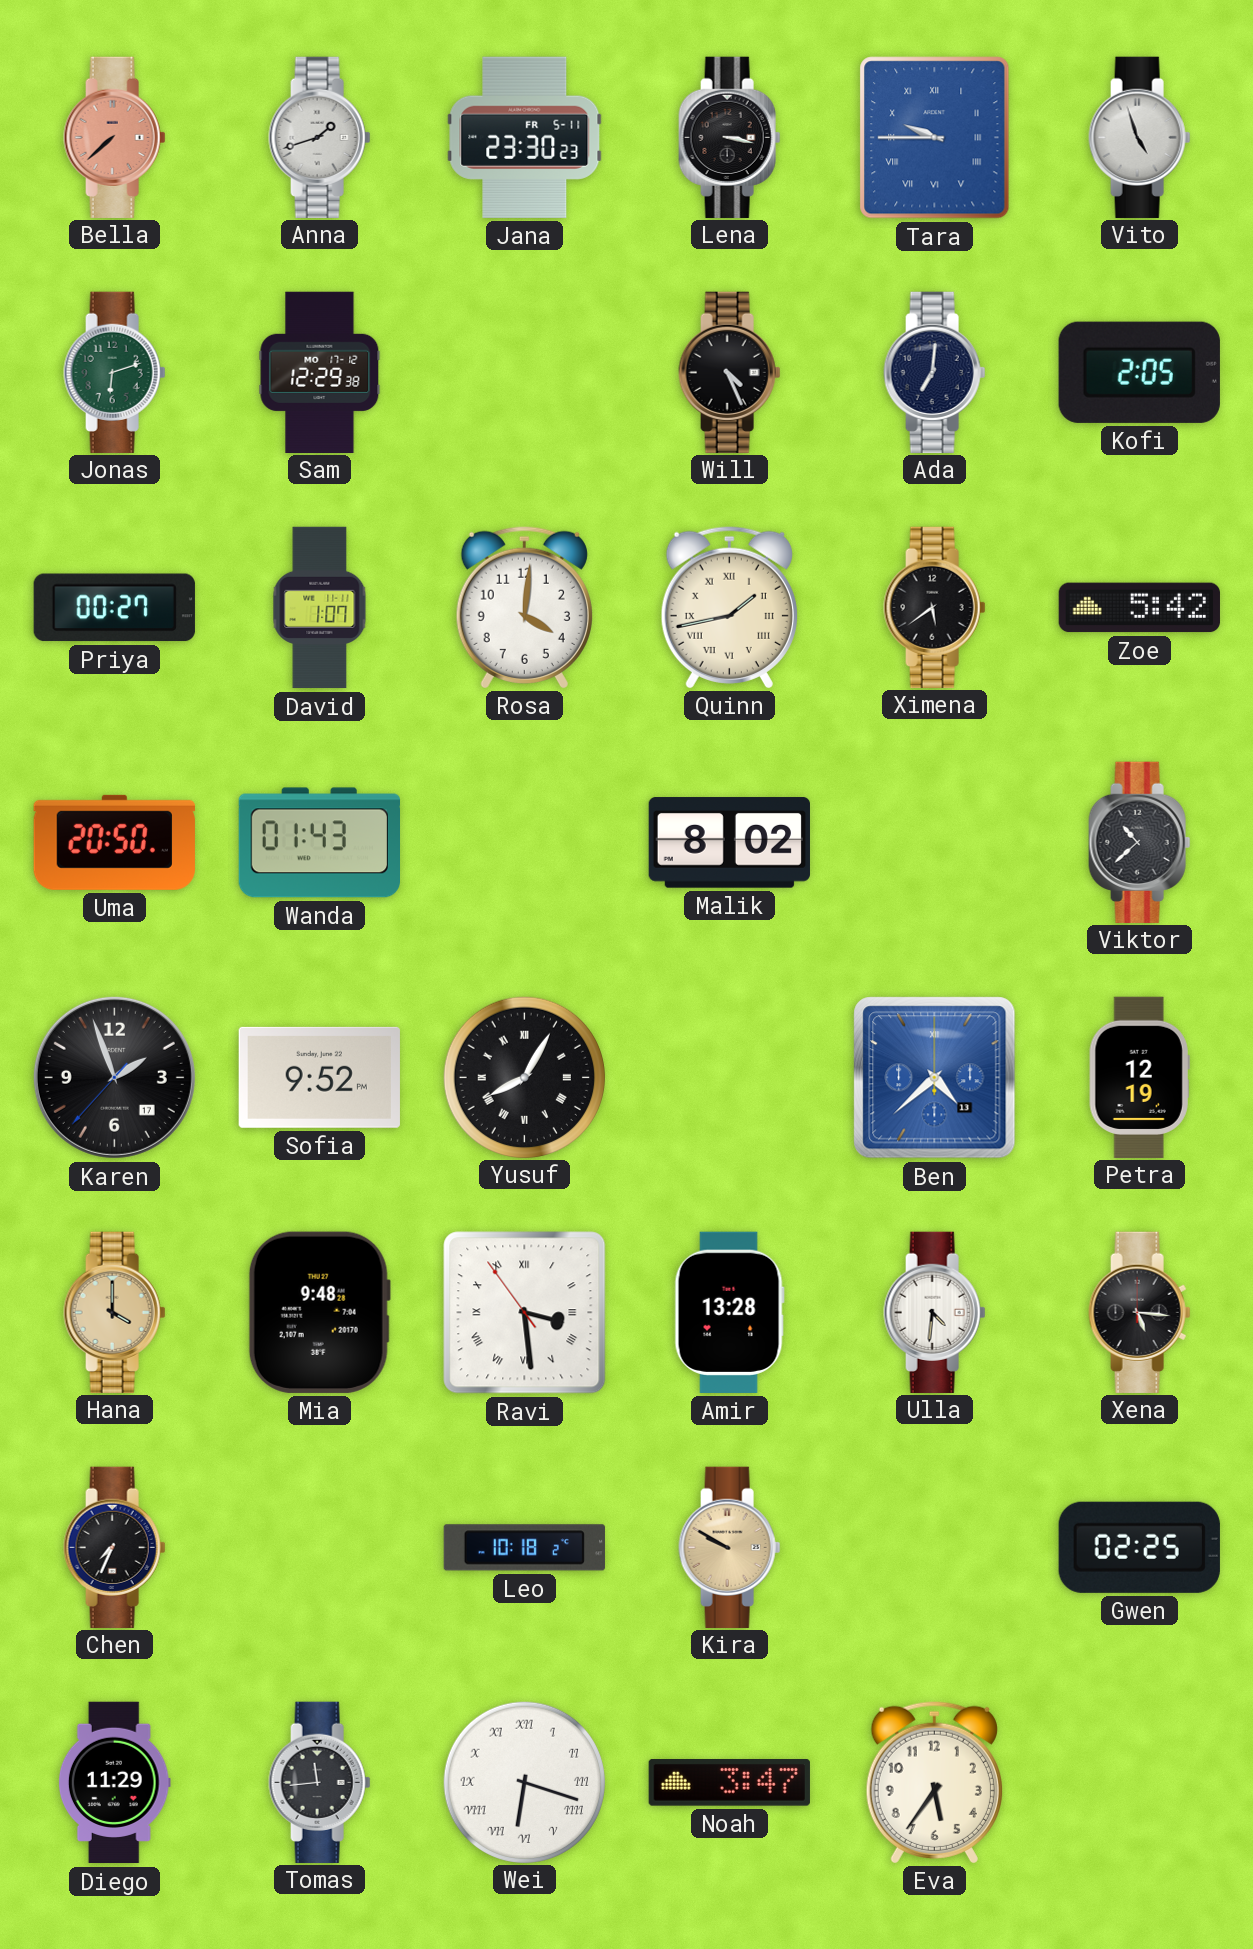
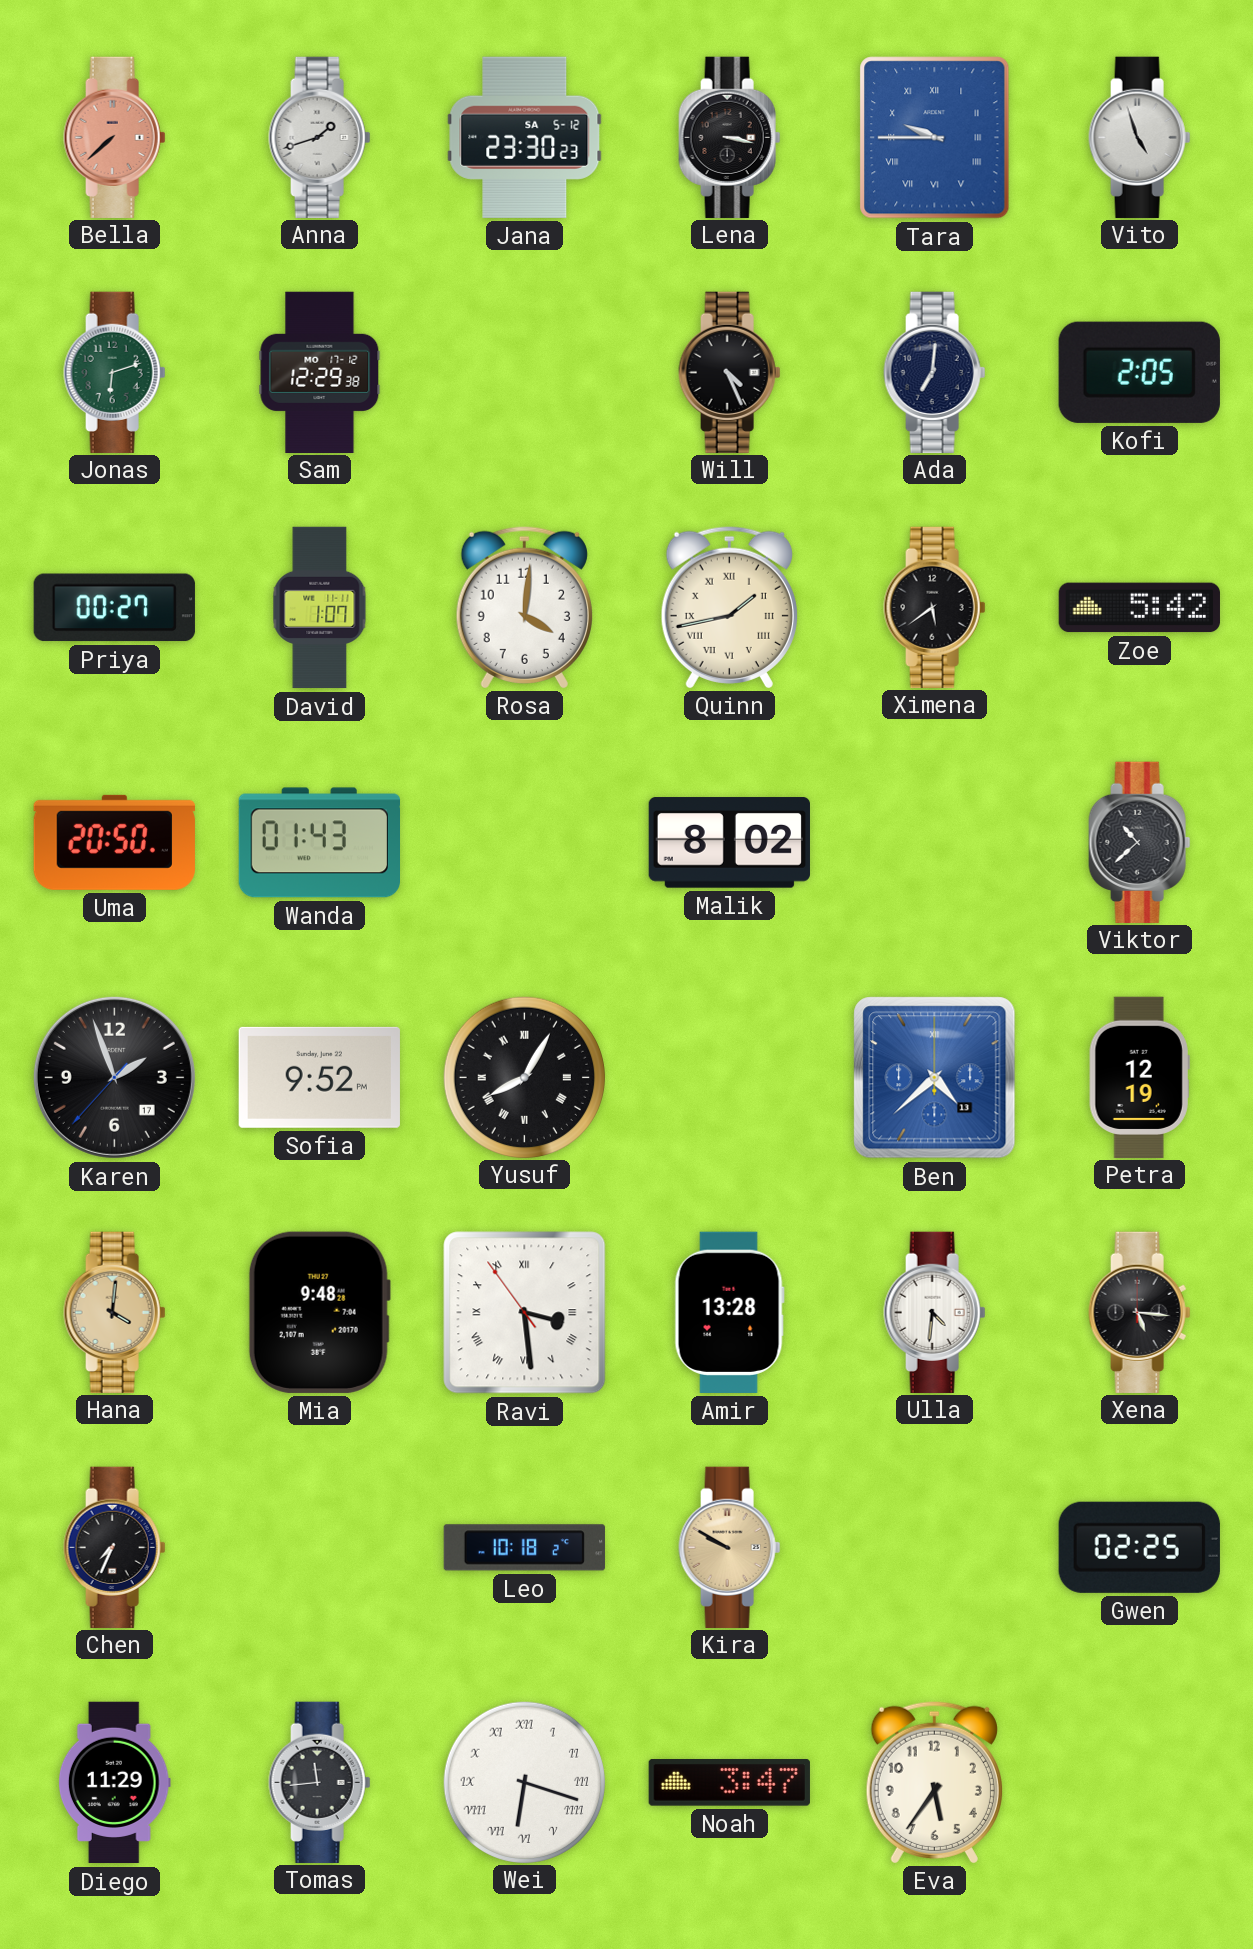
Jana date: FR 5-11 -> SA 5-12 (525, 137)
Hana: 4:00 -> 4:01 (115, 1312)
